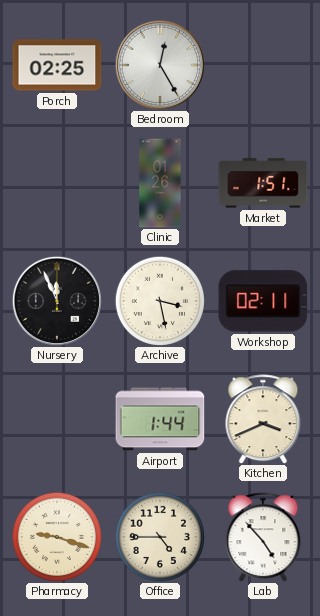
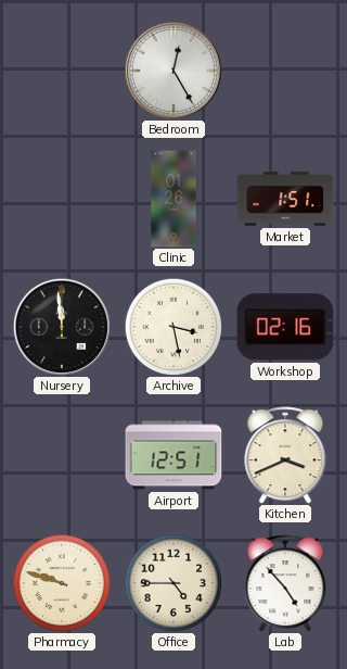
Porch: 02:25 -> none (57, 65)
Nursery: 11:56 -> 11:59 (62, 327)
Workshop: 02:11 -> 02:16 (285, 327)
Airport: 1:44 -> 12:51 (173, 455)
Pharmacy: 9:18 -> 9:48 (61, 582)
